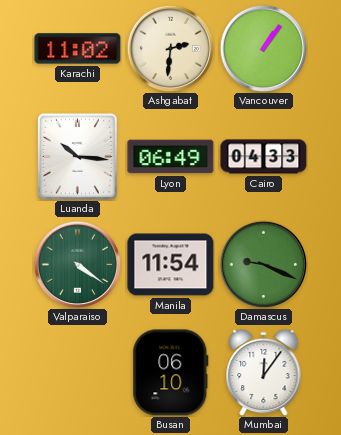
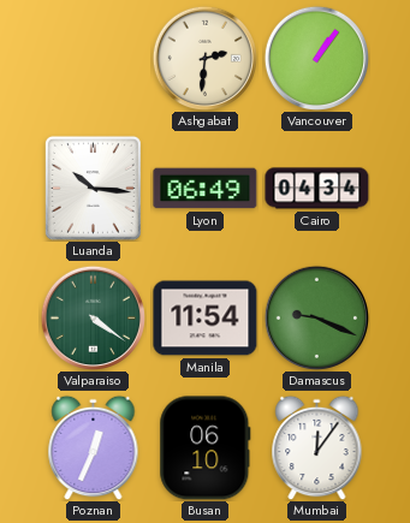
Karachi: 11:02 -> none (78, 49)
Cairo: 04:33 -> 04:34 (317, 189)
Poznan: none -> 12:34 (94, 447)
